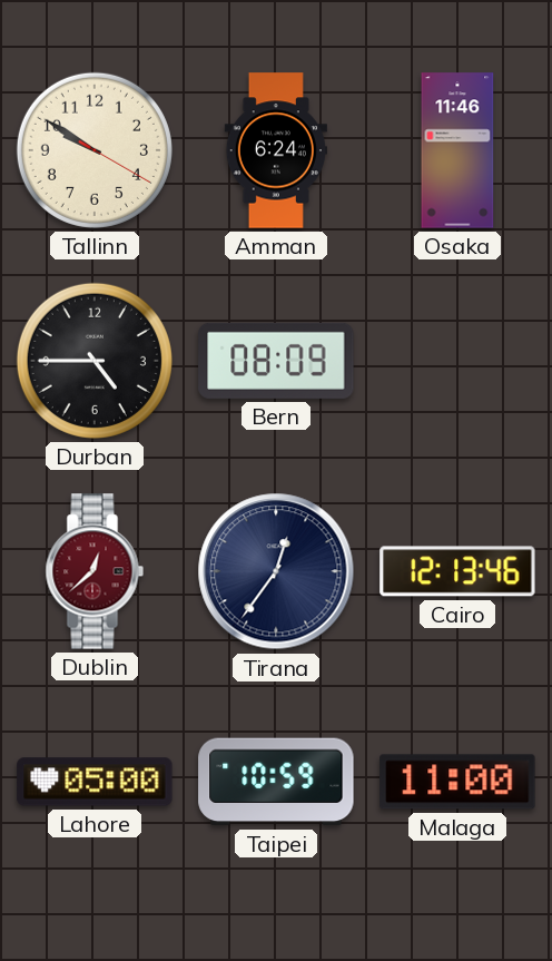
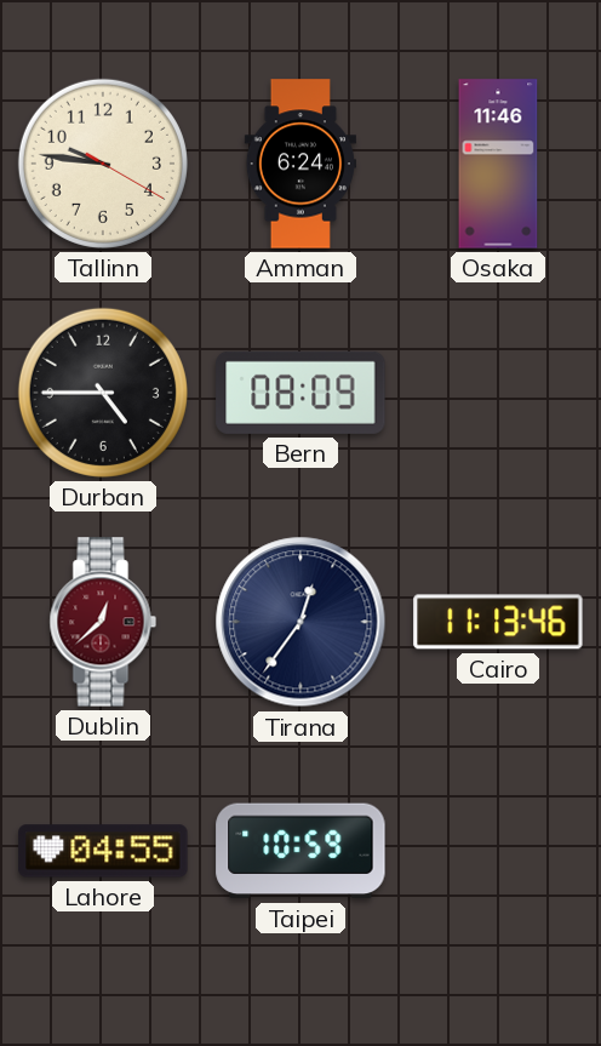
Tallinn: 9:50 -> 9:46 (103, 164)
Cairo: 12:13 -> 11:13 (498, 622)
Lahore: 05:00 -> 04:55 (103, 851)
Malaga: 11:00 -> none (457, 782)
